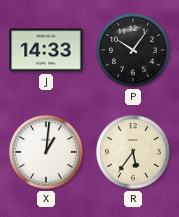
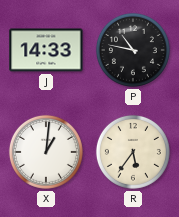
P: 10:06 -> 10:47 (133, 50)
